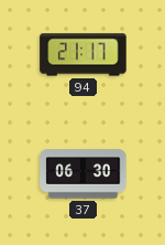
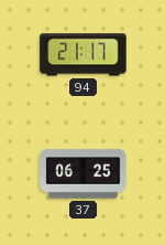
37: 06:30 -> 06:25 (84, 174)
